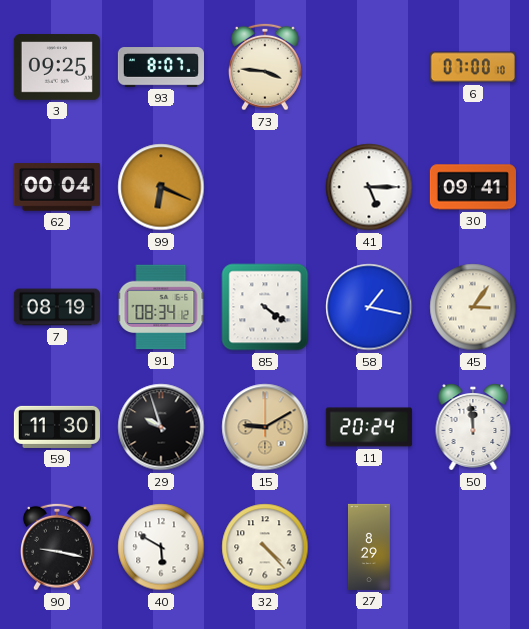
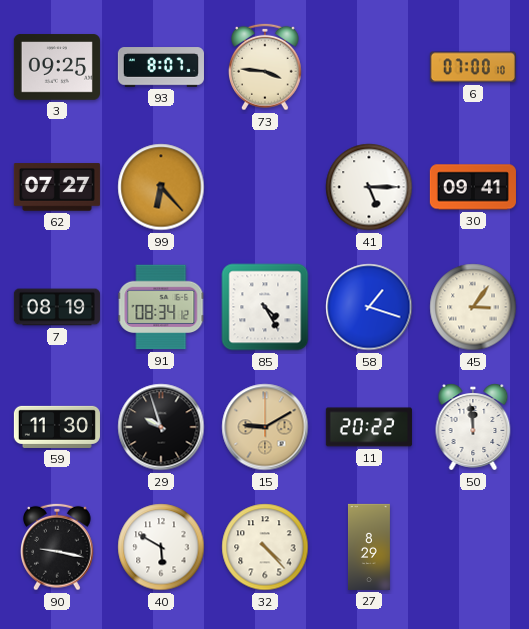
62: 00:04 -> 07:27 (57, 187)
99: 6:19 -> 6:23 (161, 187)
85: 4:21 -> 4:25 (265, 307)
58: 1:17 -> 1:18 (369, 307)
11: 20:24 -> 20:22 (369, 427)
